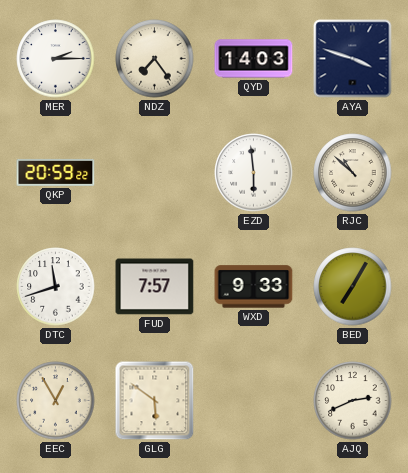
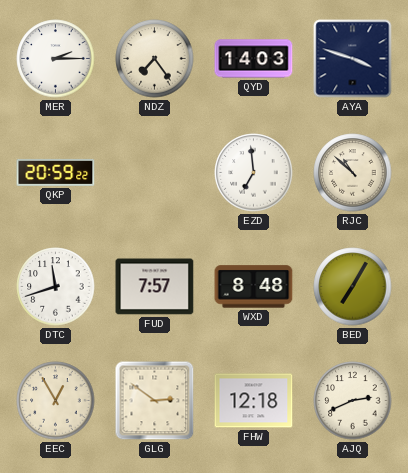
EZD: 5:59 -> 6:59 (254, 173)
WXD: 9:33 -> 8:48 (254, 287)
GLG: 5:51 -> 2:51 (155, 401)
FHW: none -> 12:18 (254, 401)
